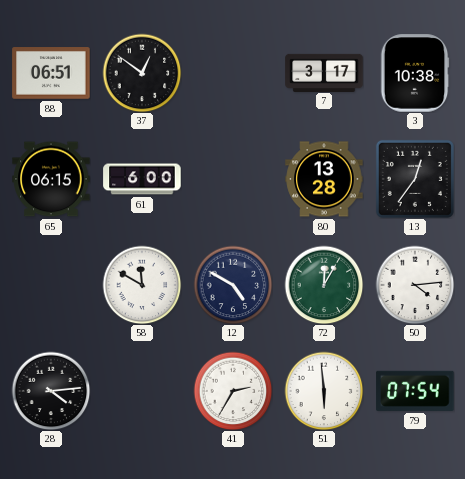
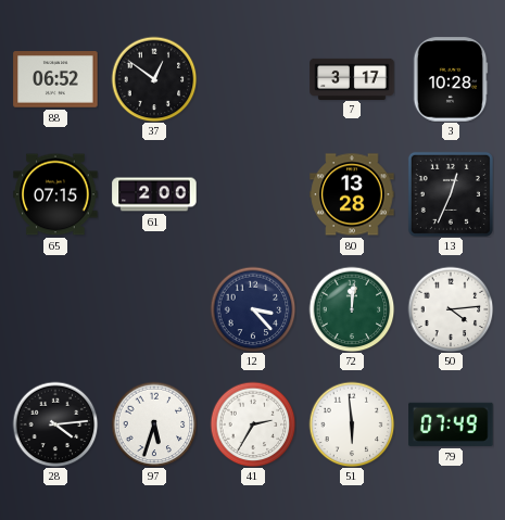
88: 06:51 -> 06:52 (55, 79)
3: 10:38 -> 10:28 (451, 79)
65: 06:15 -> 07:15 (55, 194)
61: 6:00 -> 2:00 (154, 194)
13: 12:36 -> 12:34 (451, 194)
58: 11:50 -> none (142, 285)
12: 4:50 -> 3:23 (253, 309)
72: 12:05 -> 12:01 (352, 309)
97: none -> 5:33 (154, 424)
79: 07:54 -> 07:49 (451, 424)
